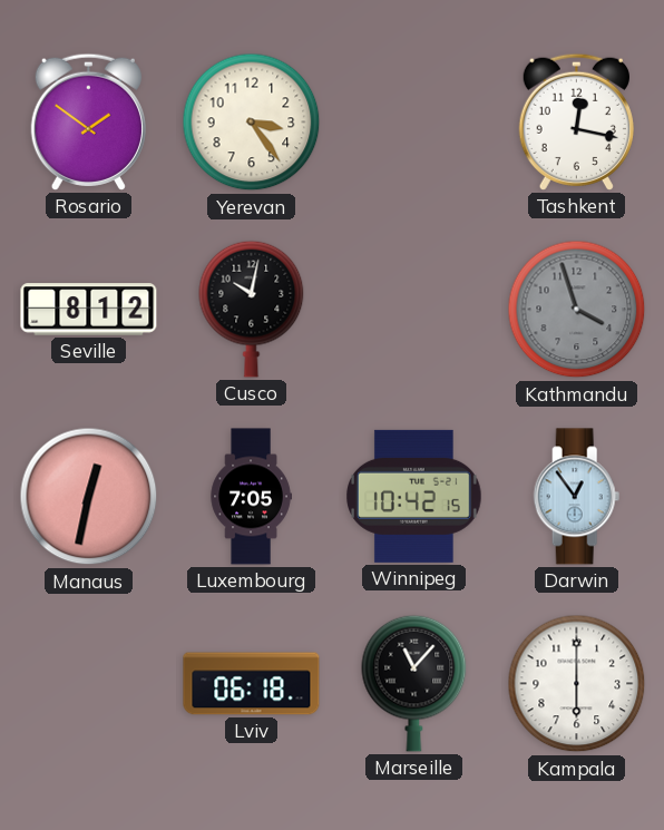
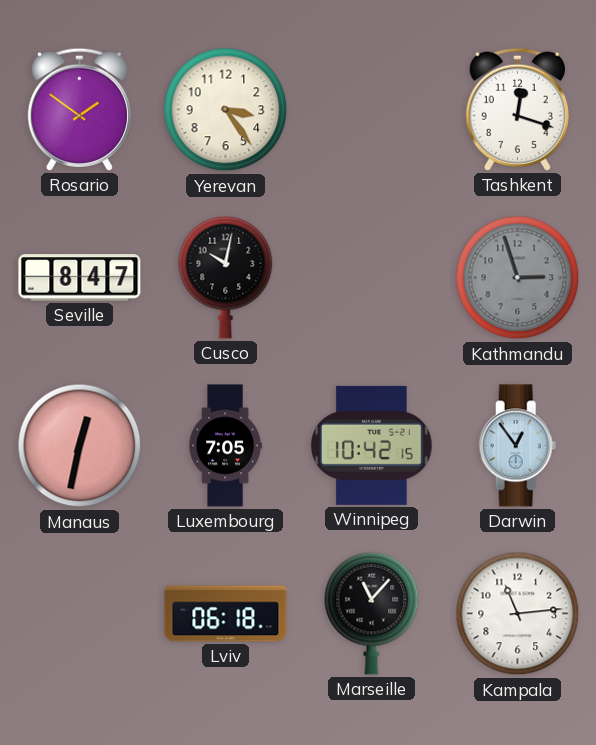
Tashkent: 12:17 -> 12:18 (517, 109)
Seville: 8:12 -> 8:47 (80, 278)
Kathmandu: 3:57 -> 2:57 (518, 278)
Kampala: 6:00 -> 11:14 (518, 614)
